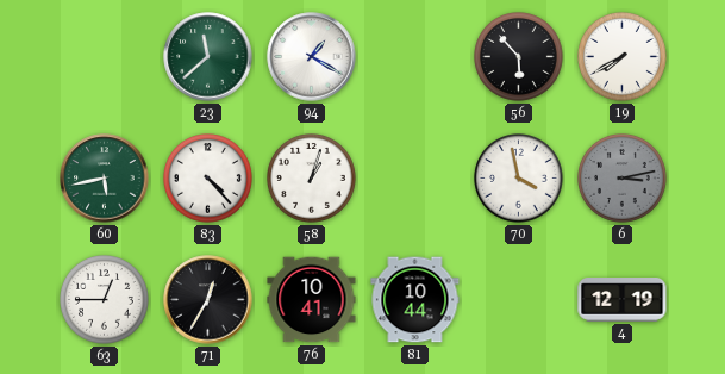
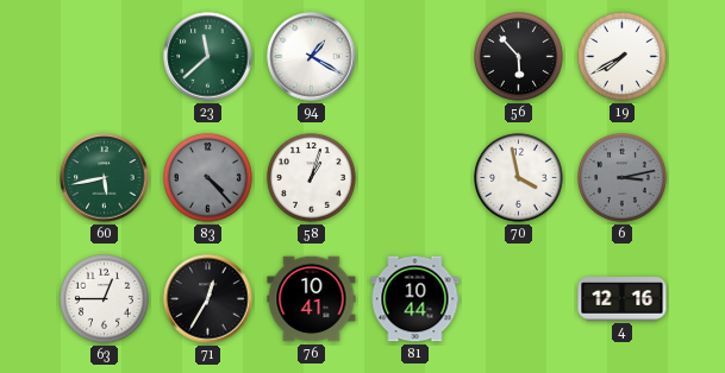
83 dial: white -> grey (208, 178)
4: 12:19 -> 12:16 (623, 299)
